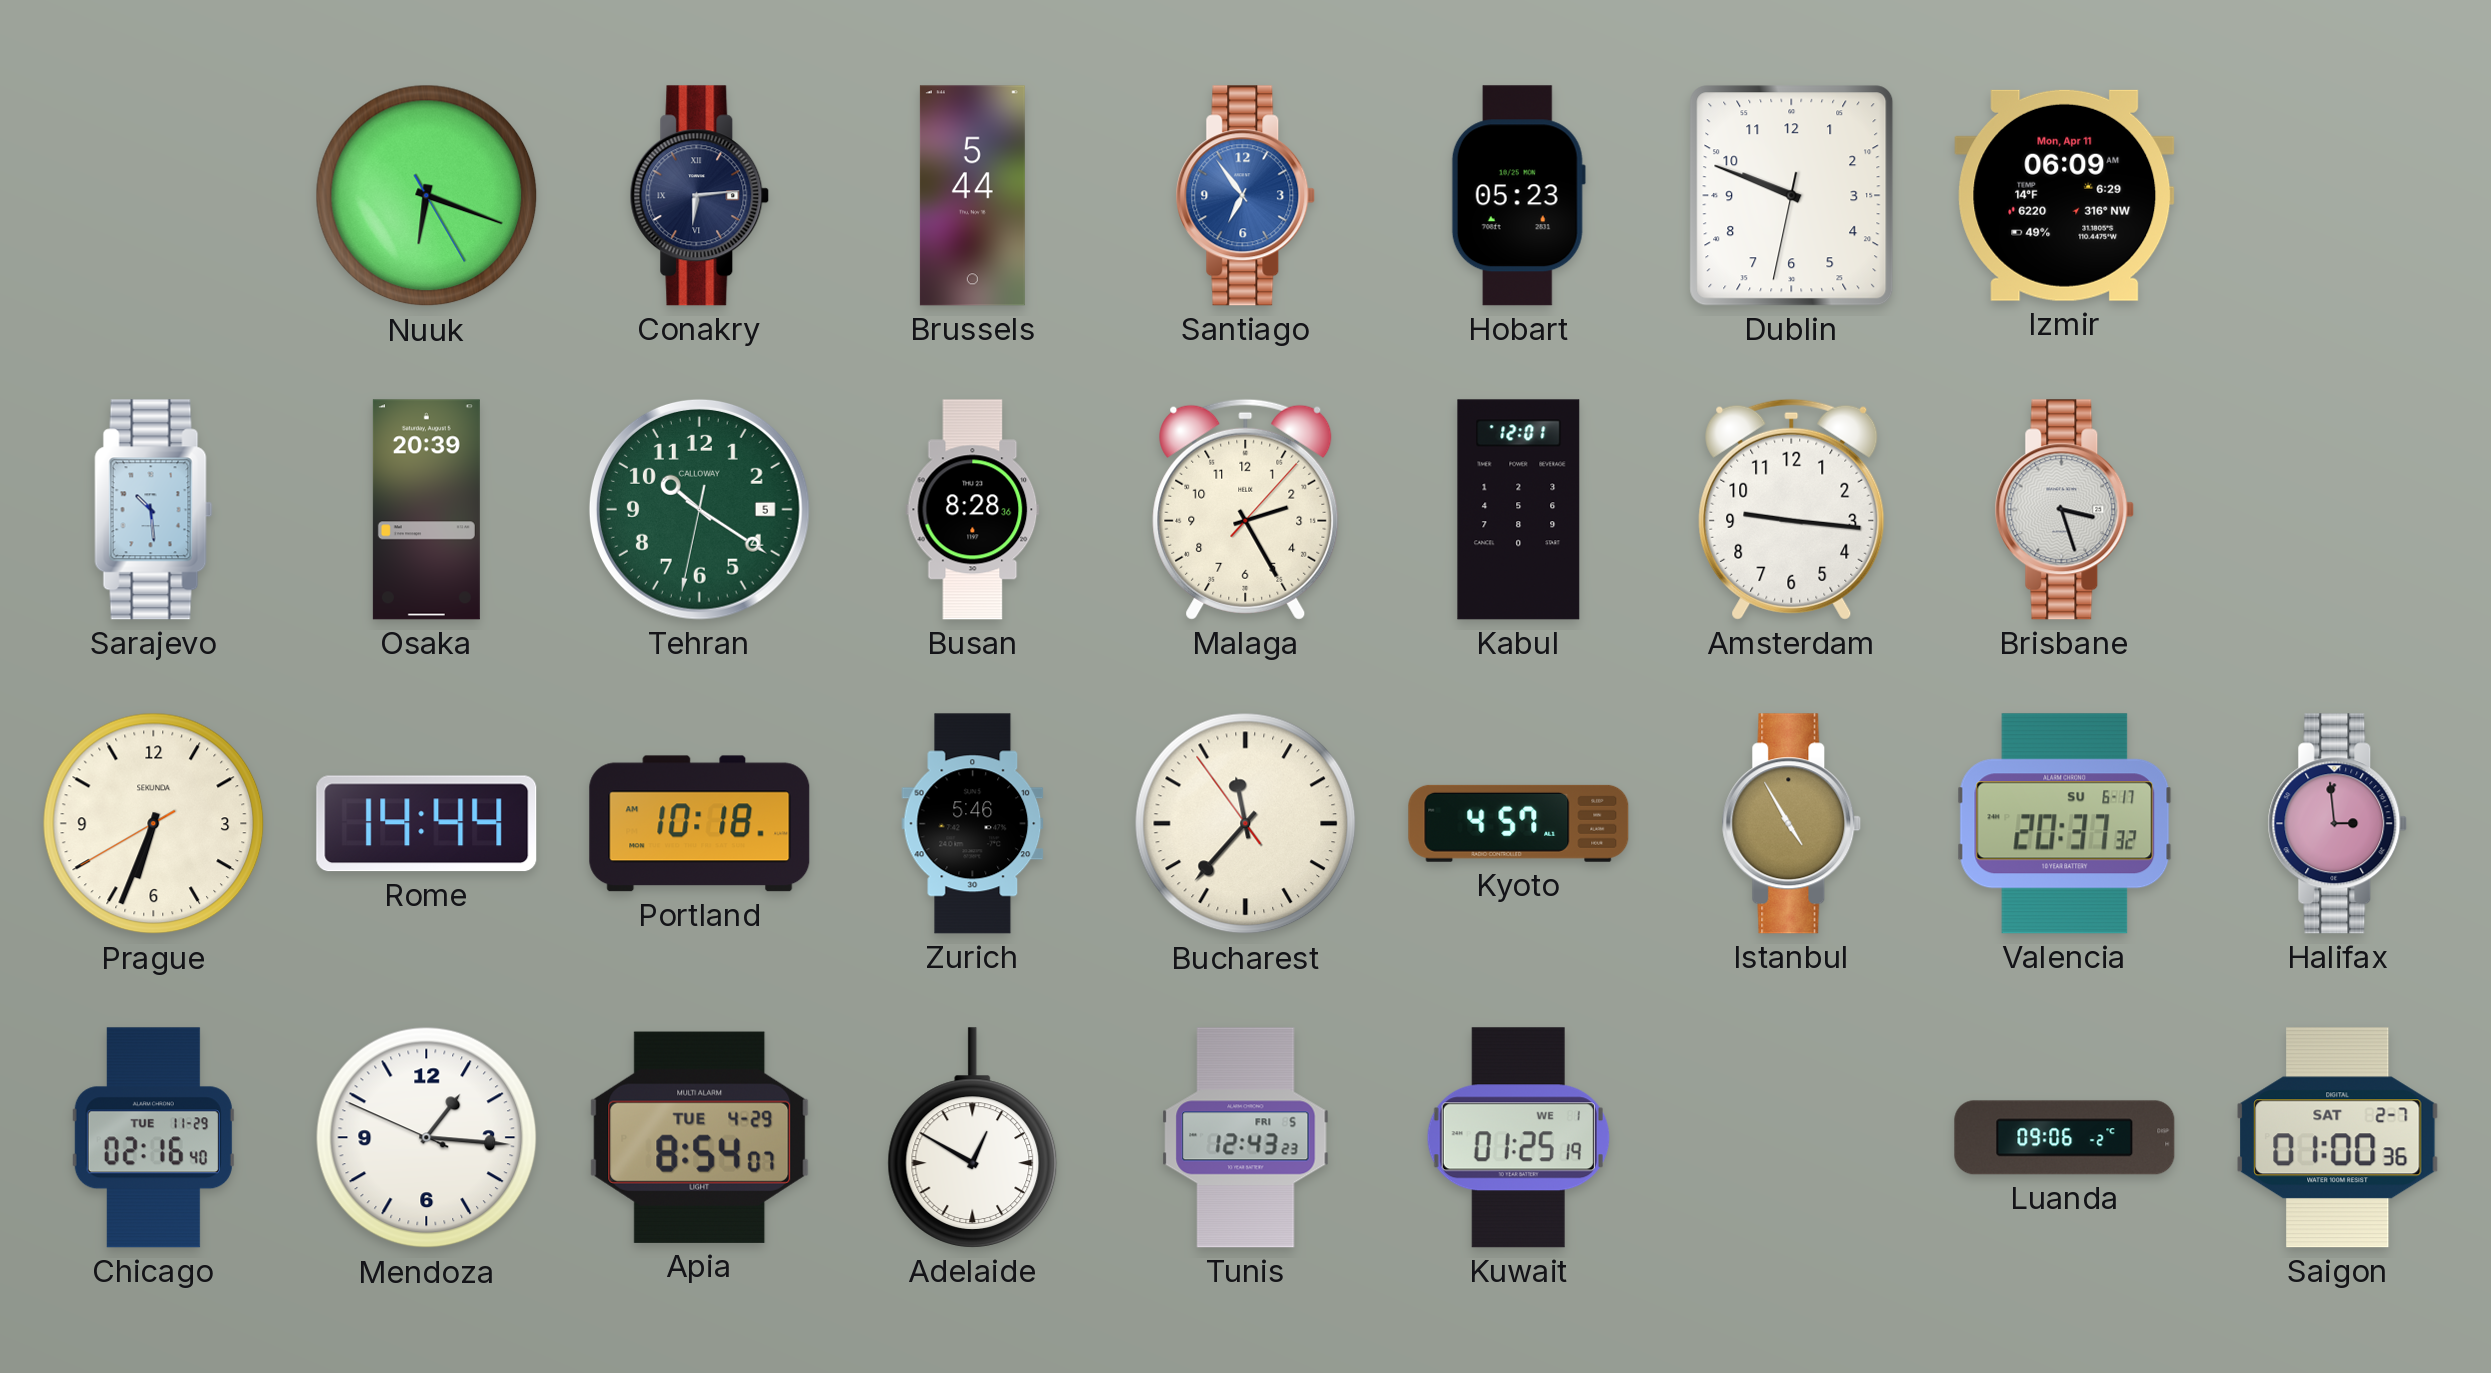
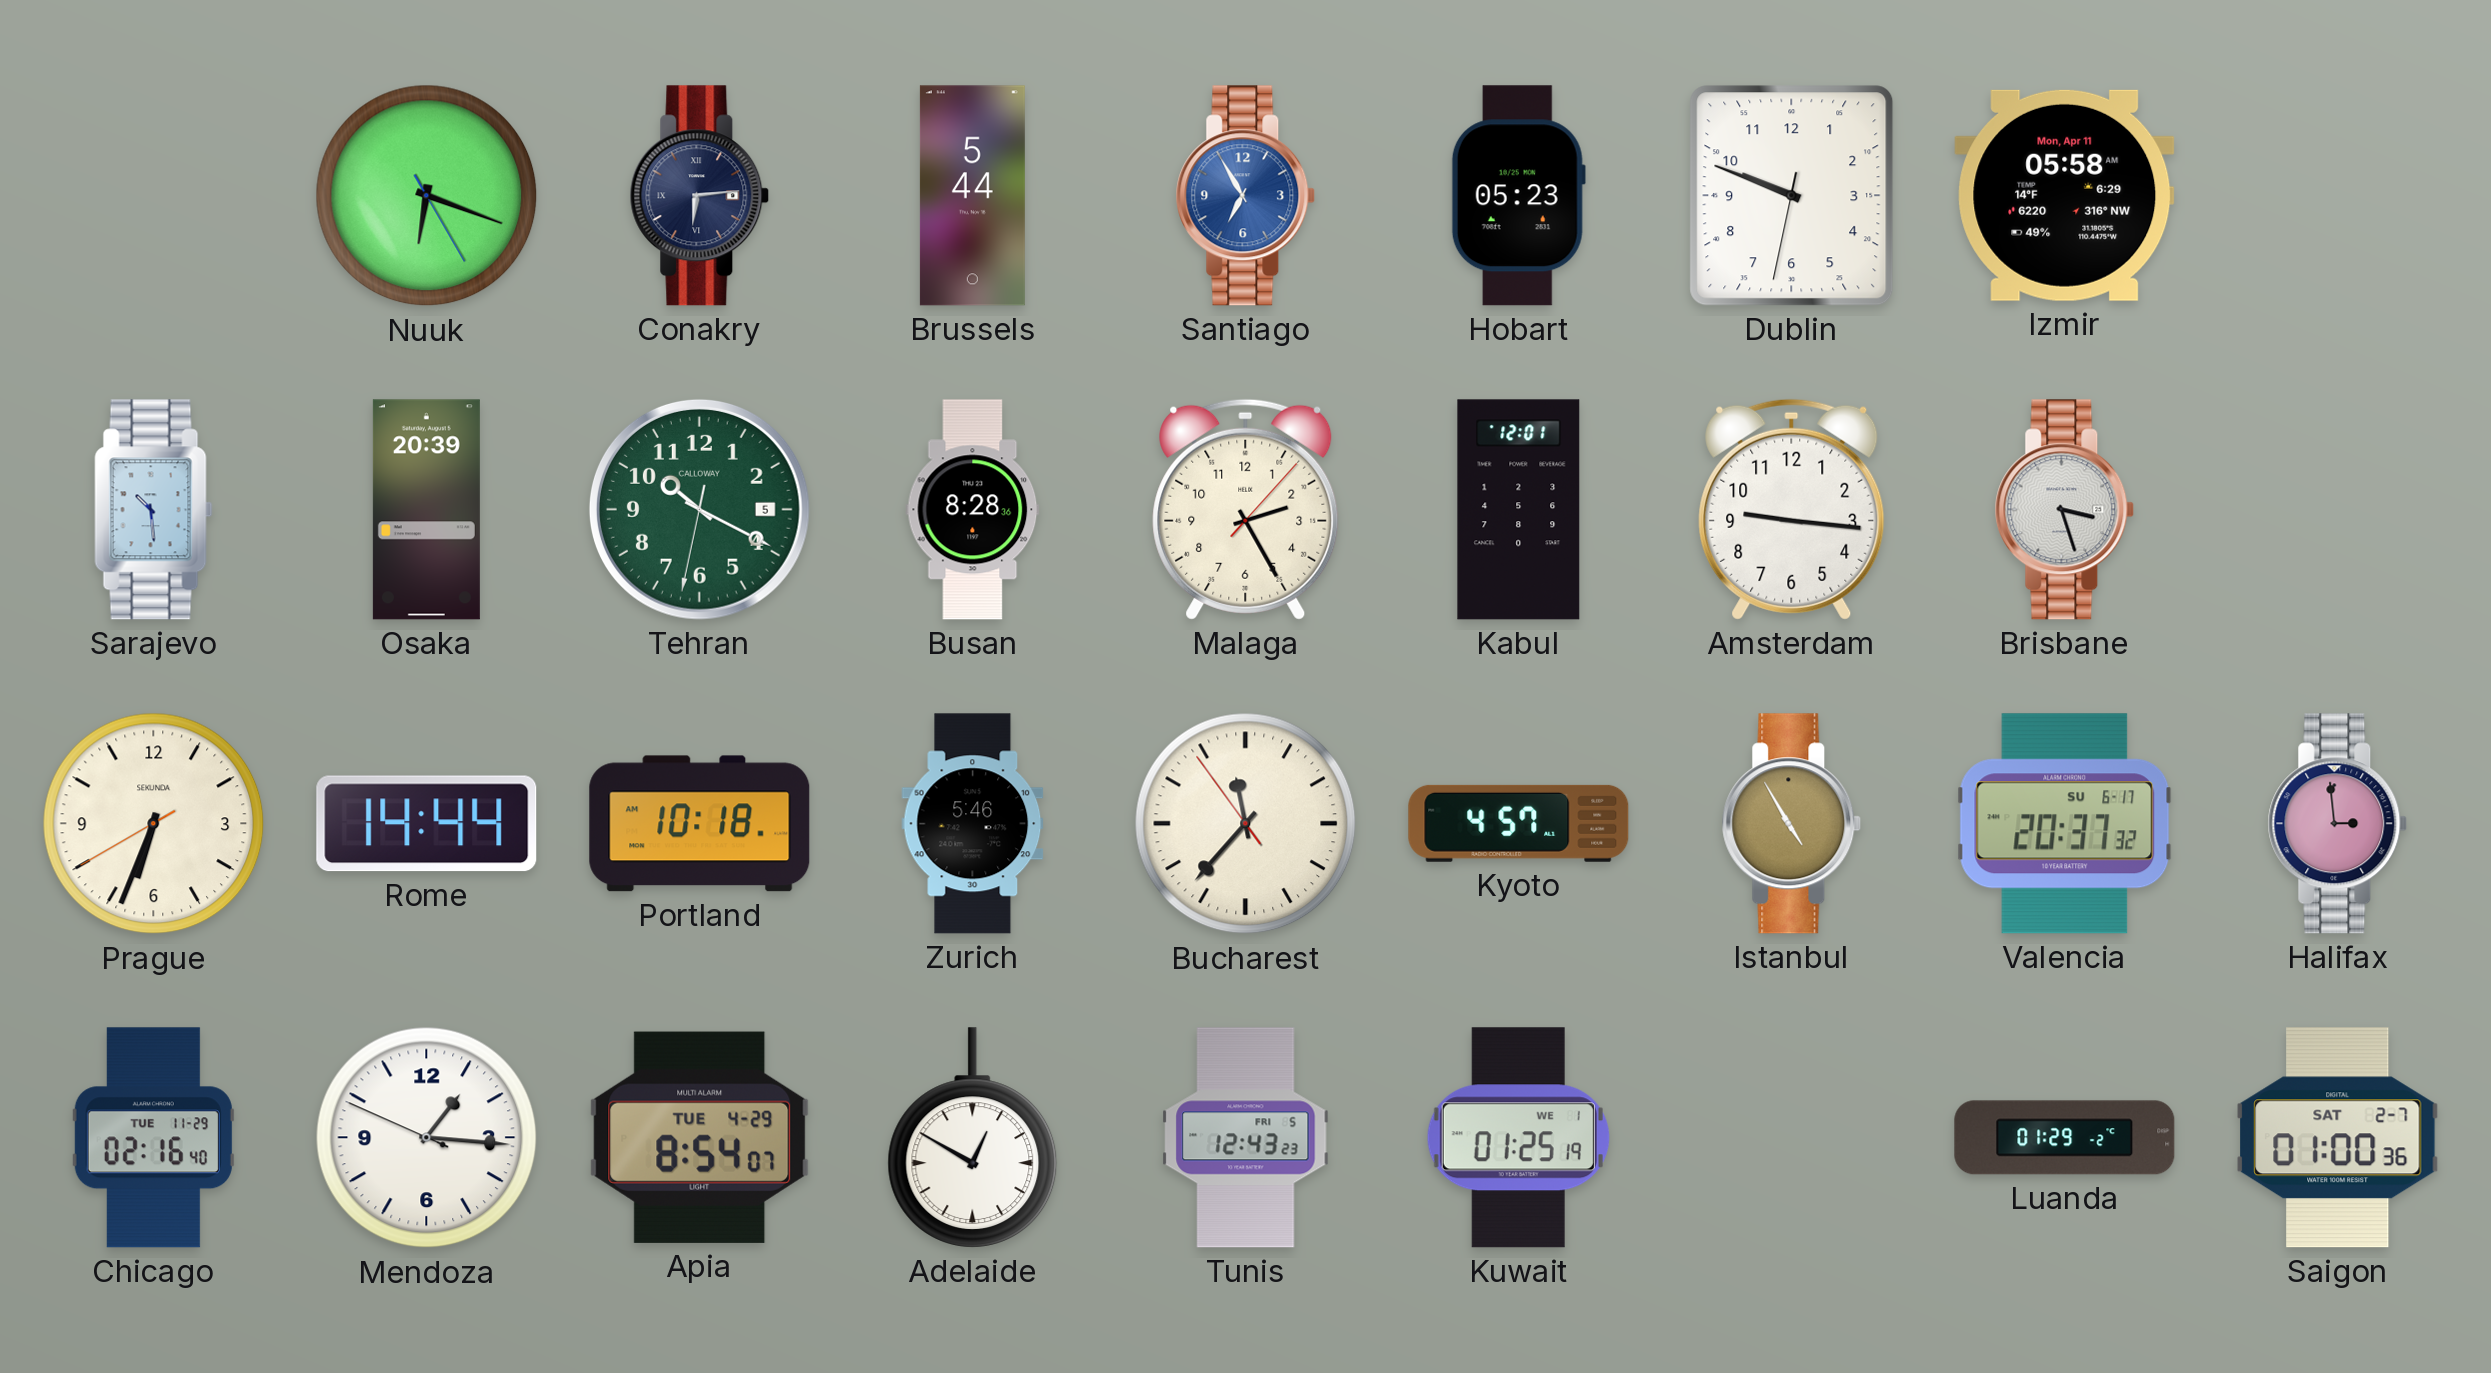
Santiago: 6:54 -> 6:55 (1246, 196)
Izmir: 06:09 -> 05:58 (2065, 195)
Tehran: 10:20 -> 10:19 (699, 509)
Luanda: 09:06 -> 01:29 (2065, 1138)
